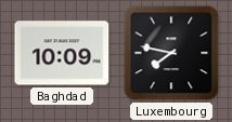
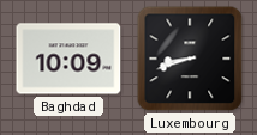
Luxembourg: 7:47 -> 8:42 (190, 59)
